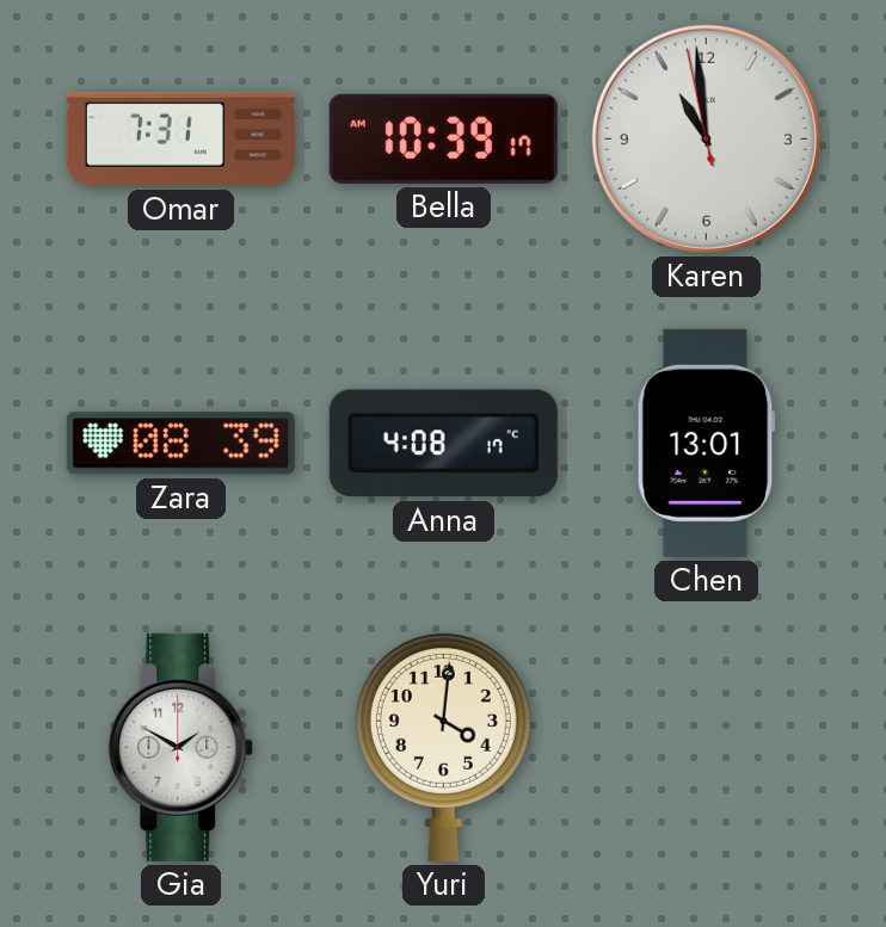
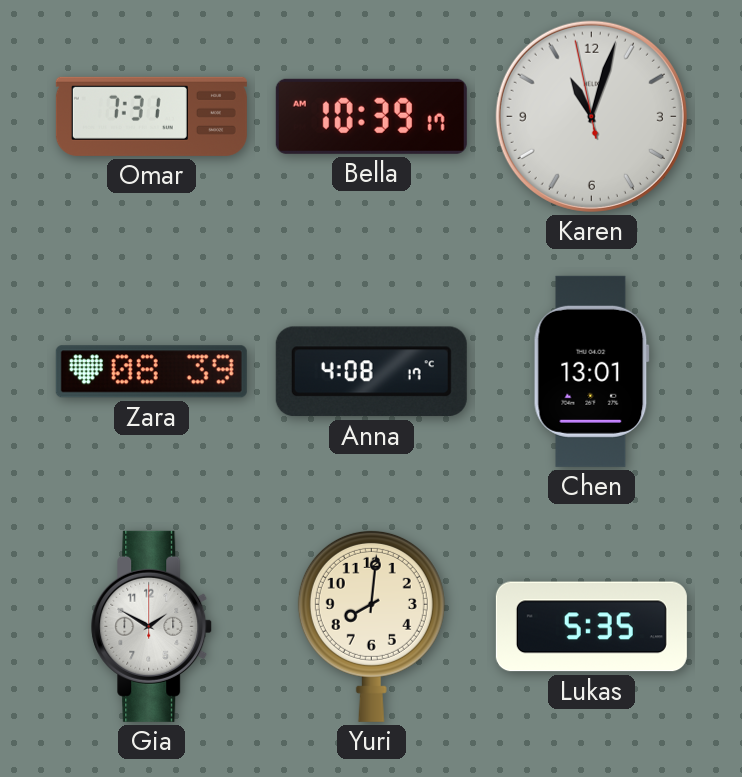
Karen: 10:58 -> 11:02 (591, 116)
Yuri: 4:01 -> 8:01 (371, 626)
Lukas: none -> 5:35 (591, 627)
